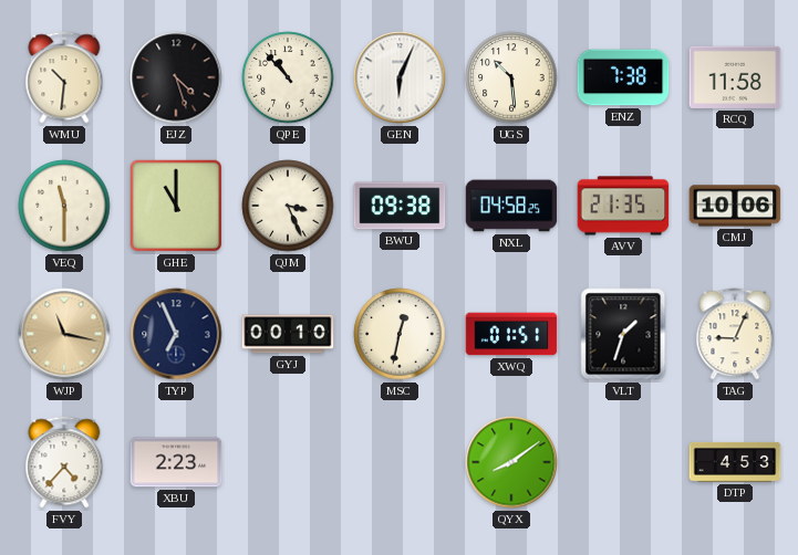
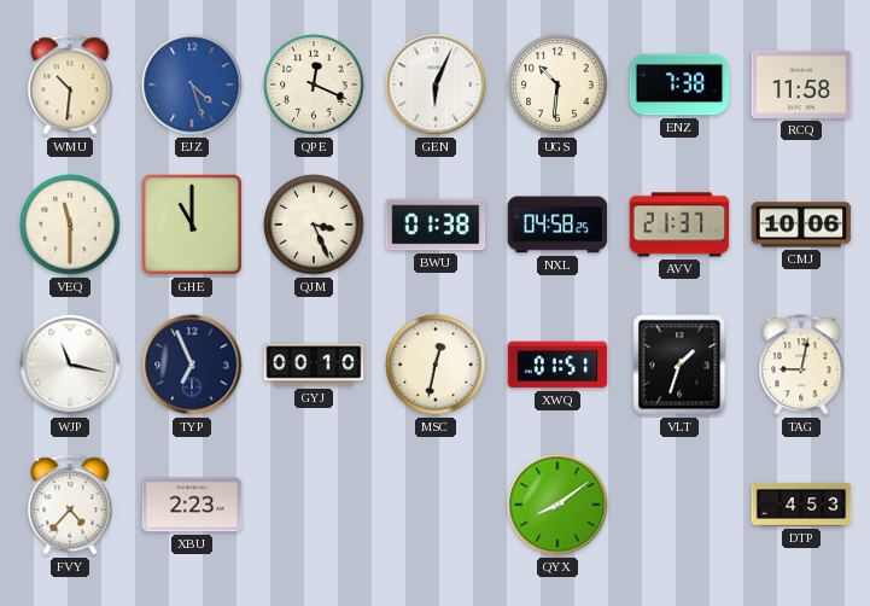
EJZ dial: black -> blue (192, 85)
QPE: 10:53 -> 12:19 (314, 85)
UGS: 10:29 -> 10:31 (557, 85)
BWU: 09:38 -> 01:38 (436, 225)
AVV: 21:35 -> 21:37 (679, 225)
WJP dial: champagne -> white (70, 365)
TAG: 9:04 -> 9:02 (801, 365)
